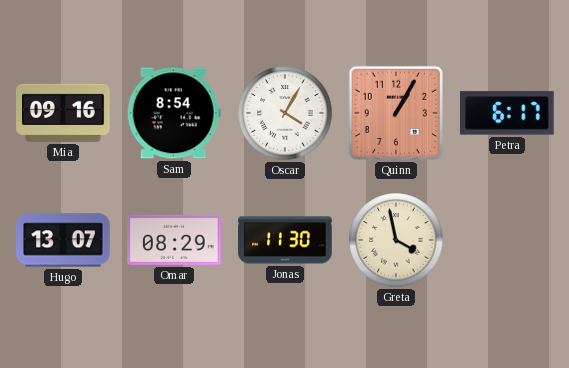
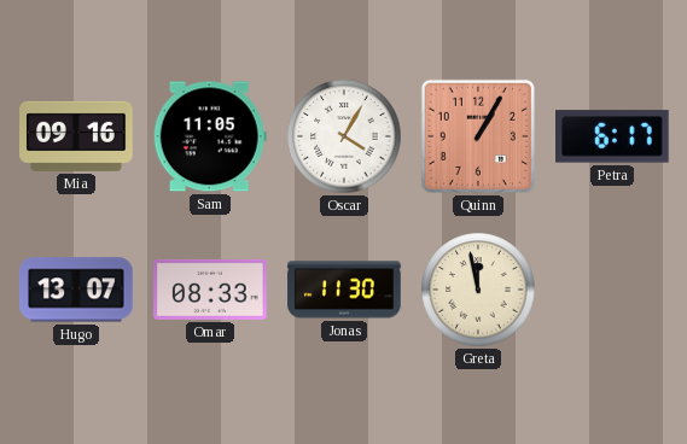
Sam: 8:54 -> 11:05 (210, 136)
Omar: 08:29 -> 08:33 (210, 290)
Greta: 3:58 -> 11:58 (478, 290)
